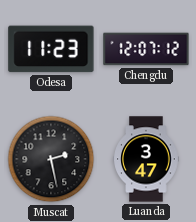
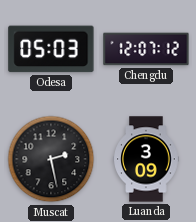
Odesa: 11:23 -> 05:03 (51, 49)
Luanda: 3:47 -> 3:09 (146, 159)
